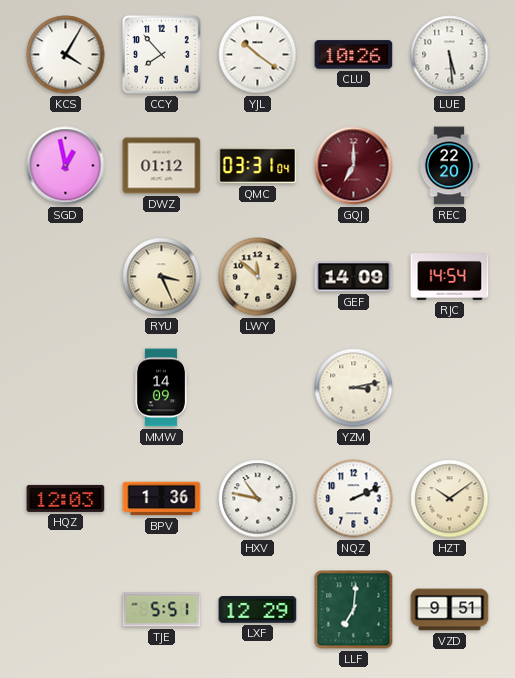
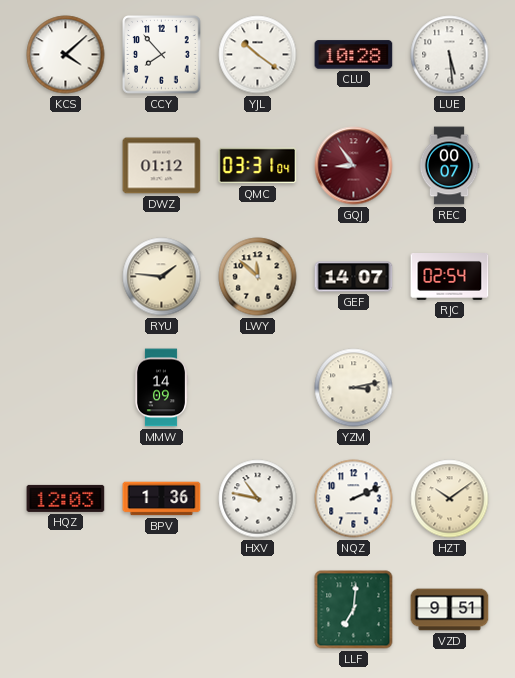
KCS: 4:05 -> 4:08 (66, 55)
CLU: 10:26 -> 10:28 (354, 55)
SGD: 12:58 -> none (66, 166)
GQJ: 7:00 -> 8:54 (354, 166)
REC: 22:20 -> 00:07 (449, 166)
RYU: 3:26 -> 1:46 (162, 277)
GEF: 14:09 -> 14:07 (354, 277)
RJC: 14:54 -> 02:54 (450, 277)
TJE: 5:51 -> none (162, 610)
LXF: 12:29 -> none (258, 610)
